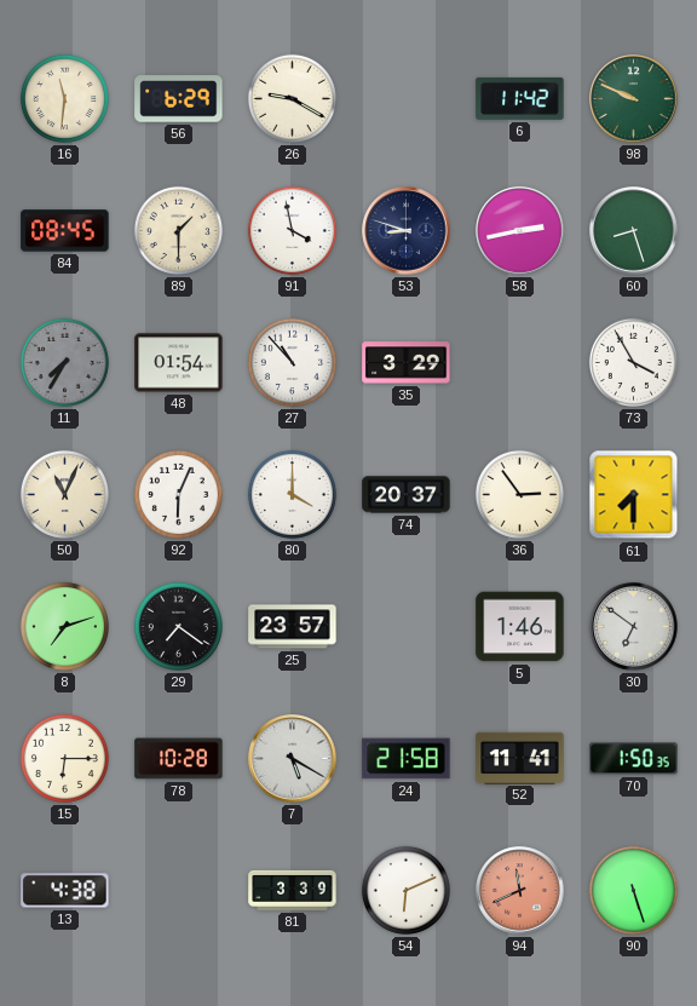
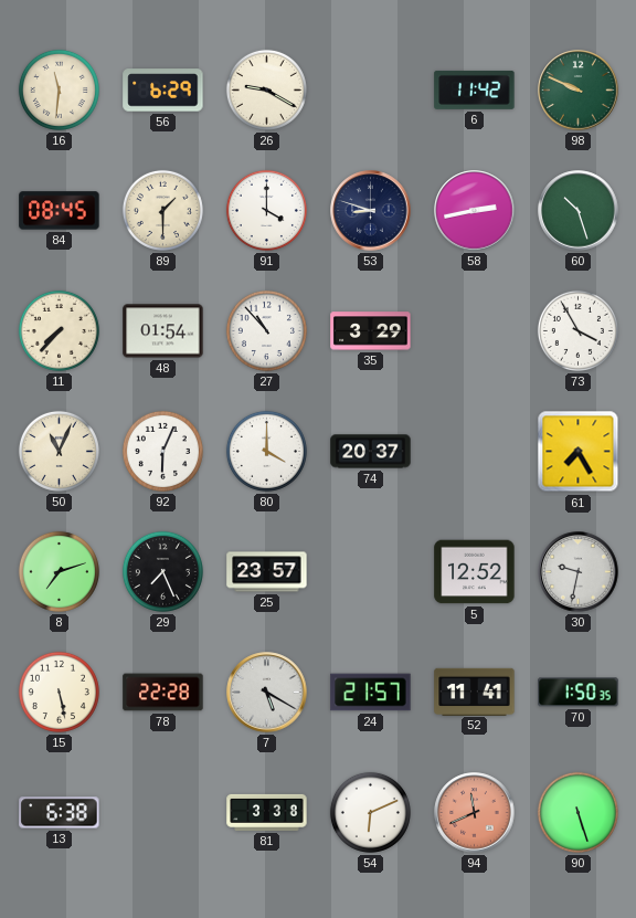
91: 3:58 -> 4:00 (266, 210)
60: 8:27 -> 10:27 (579, 211)
11: 7:35 -> 7:37 (59, 330)
11 dial: grey -> cream (59, 330)
36: 2:54 -> none (519, 494)
61: 7:30 -> 7:25 (579, 452)
29: 7:21 -> 7:26 (162, 571)
5: 1:46 -> 12:52 (475, 572)
30: 6:51 -> 9:32 (579, 572)
15: 6:15 -> 5:28 (59, 692)
78: 10:28 -> 22:28 (163, 693)
24: 21:58 -> 21:57 (371, 693)
13: 4:38 -> 6:38 (60, 813)
81: 3:39 -> 3:38 (267, 812)
